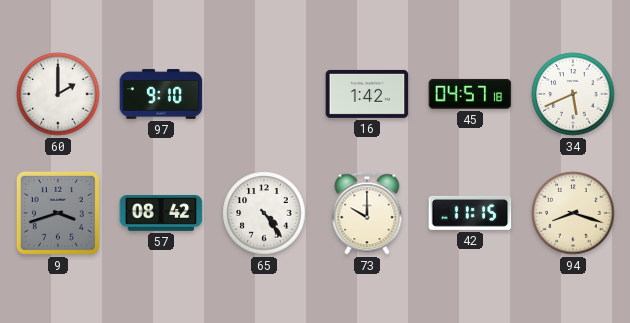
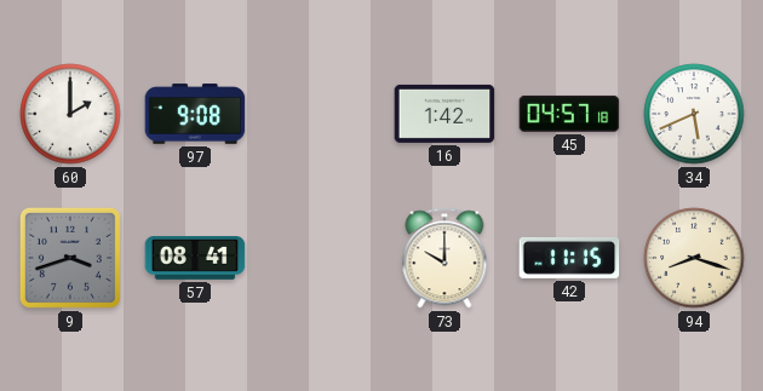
97: 9:10 -> 9:08 (195, 114)
57: 08:42 -> 08:41 (195, 259)
65: 4:24 -> none (264, 213)
